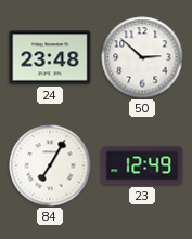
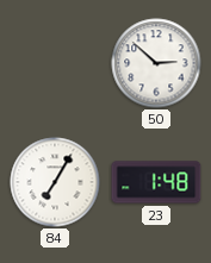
24: 23:48 -> none (50, 57)
23: 12:49 -> 1:48 (156, 182)
